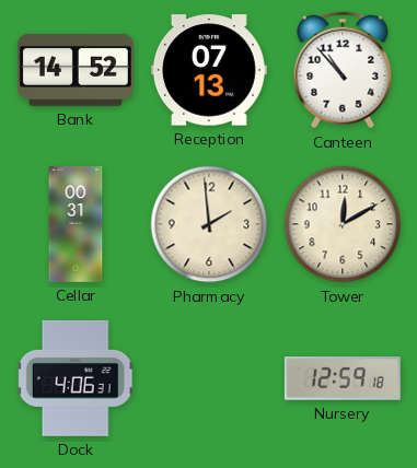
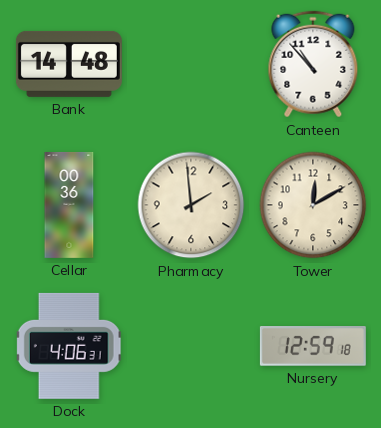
Bank: 14:52 -> 14:48 (69, 64)
Reception: 07:13 -> none (209, 70)
Cellar: 00:31 -> 00:36 (69, 205)
